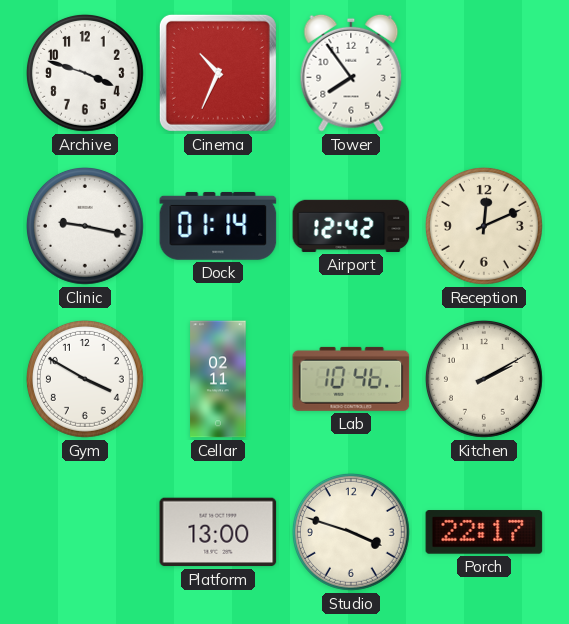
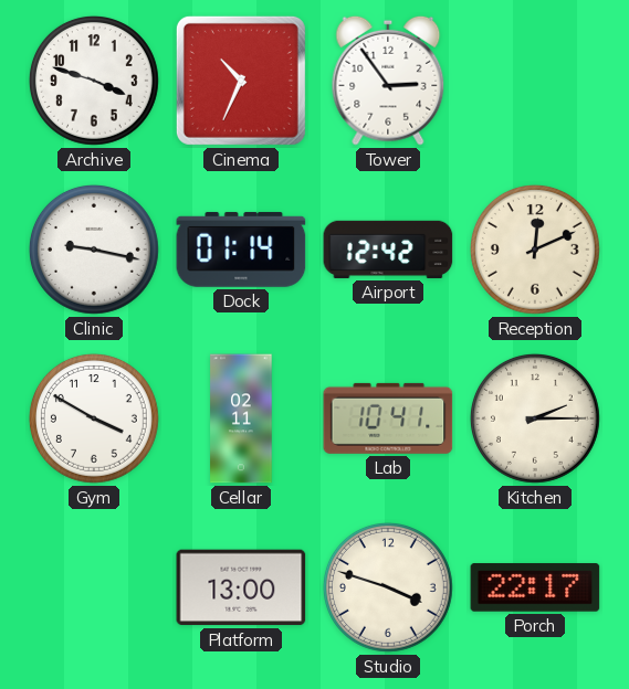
Tower: 7:54 -> 2:54 (388, 81)
Lab: 10:46 -> 10:41 (388, 418)
Kitchen: 2:10 -> 2:15 (535, 418)
